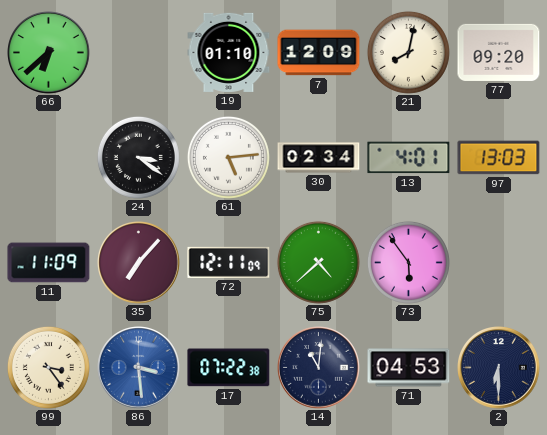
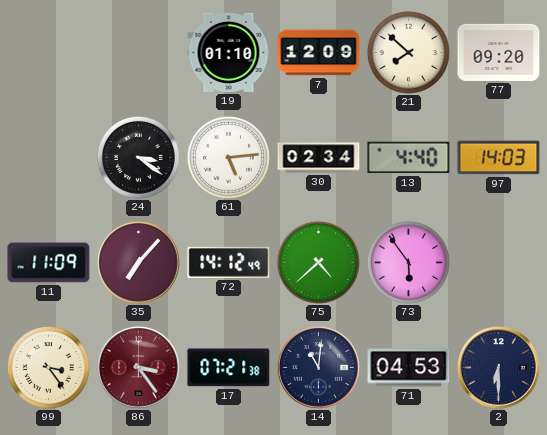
66: 6:38 -> none (49, 53)
21: 8:02 -> 7:52 (408, 52)
13: 4:01 -> 4:40 (409, 158)
97: 13:03 -> 14:03 (499, 158)
72: 12:11 -> 14:12 (229, 262)
86: 3:29 -> 3:24 (139, 368)
86 dial: blue -> burgundy (139, 368)
17: 07:22 -> 07:21 (229, 368)
